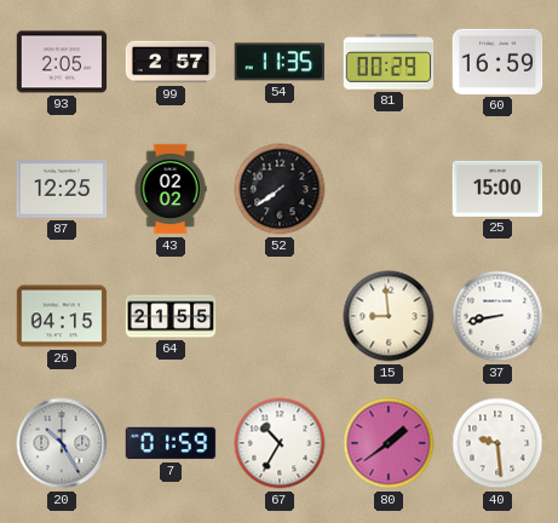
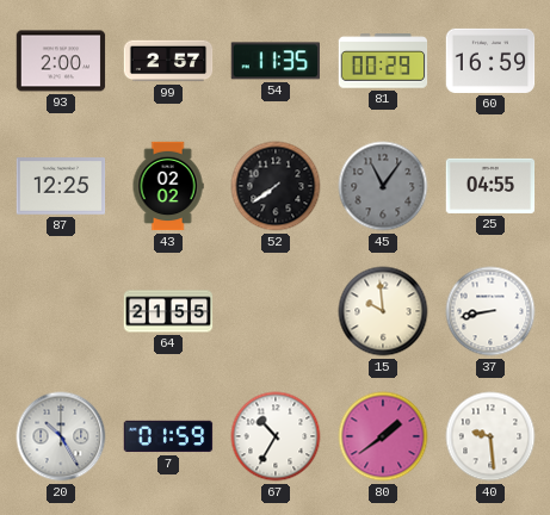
93: 2:05 -> 2:00 (61, 61)
45: none -> 11:06 (383, 186)
25: 15:00 -> 04:55 (490, 186)
26: 04:15 -> none (62, 316)
15: 8:59 -> 9:59 (383, 311)
